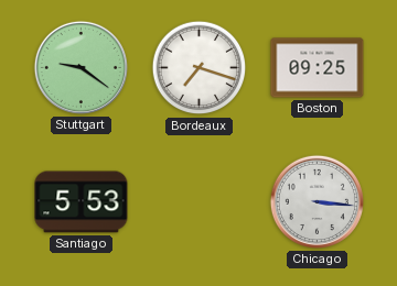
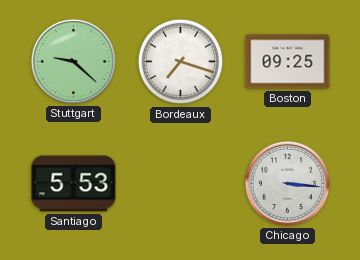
Stuttgart: 9:21 -> 9:22 (73, 61)
